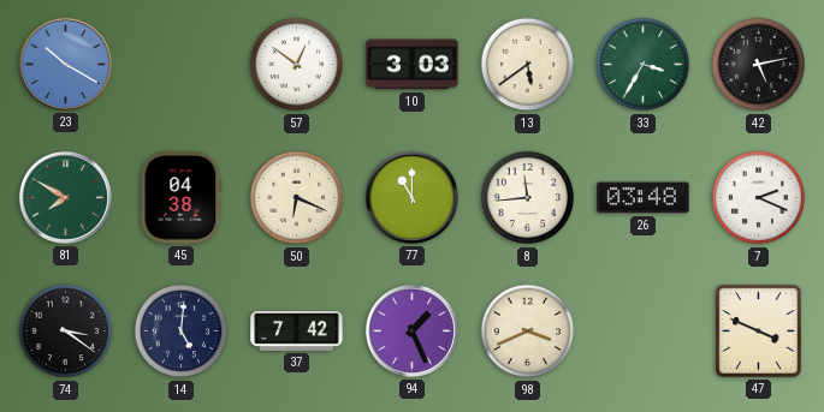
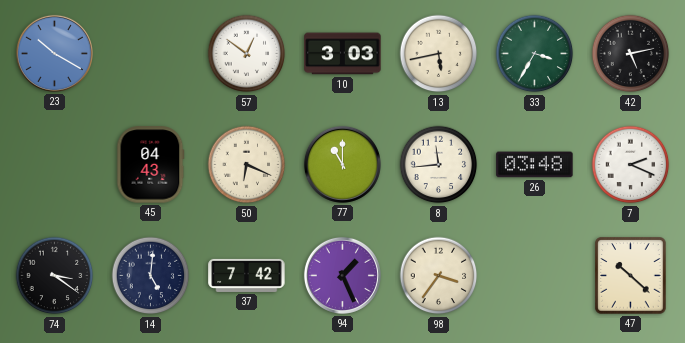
13: 5:39 -> 5:43 (439, 54)
81: 7:50 -> none (65, 197)
45: 04:38 -> 04:43 (151, 165)
98: 3:41 -> 3:36 (439, 276)
47: 3:49 -> 10:22 (631, 276)
